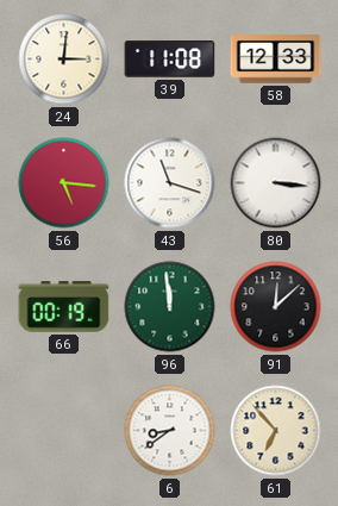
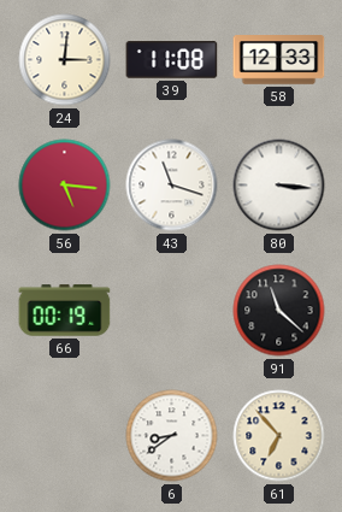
96: 11:59 -> none (170, 307)
91: 12:08 -> 11:22 (279, 311)
